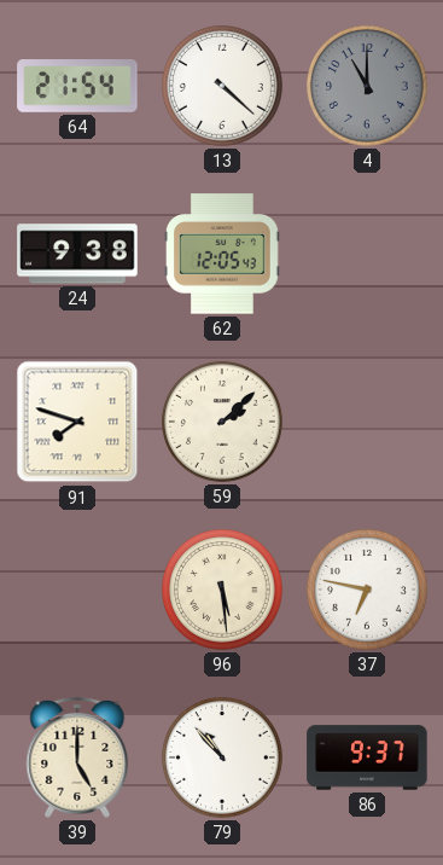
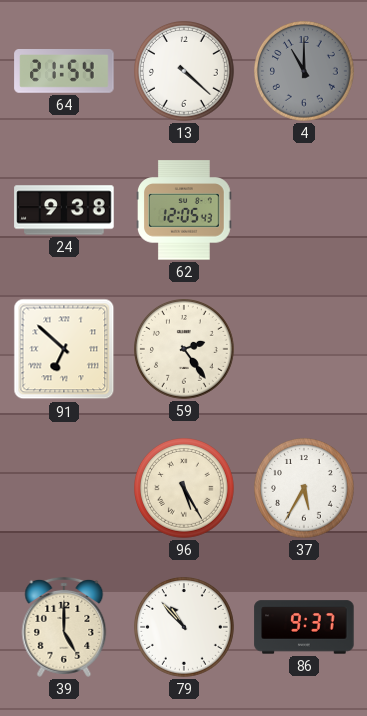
91: 7:48 -> 6:52 (64, 349)
59: 2:08 -> 2:24 (185, 350)
96: 5:29 -> 5:25 (185, 489)
37: 6:47 -> 5:35 (305, 489)
